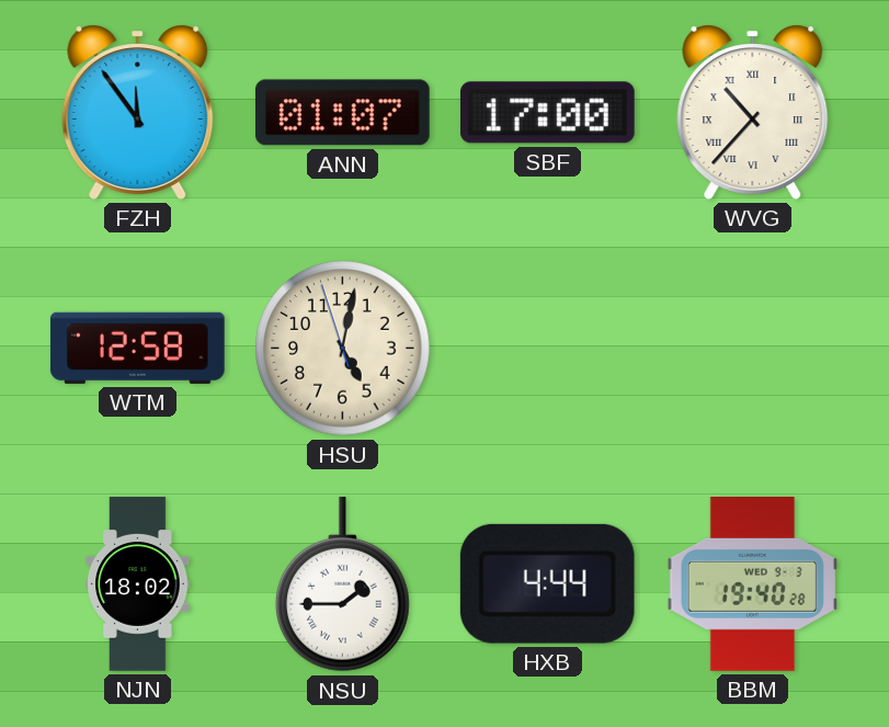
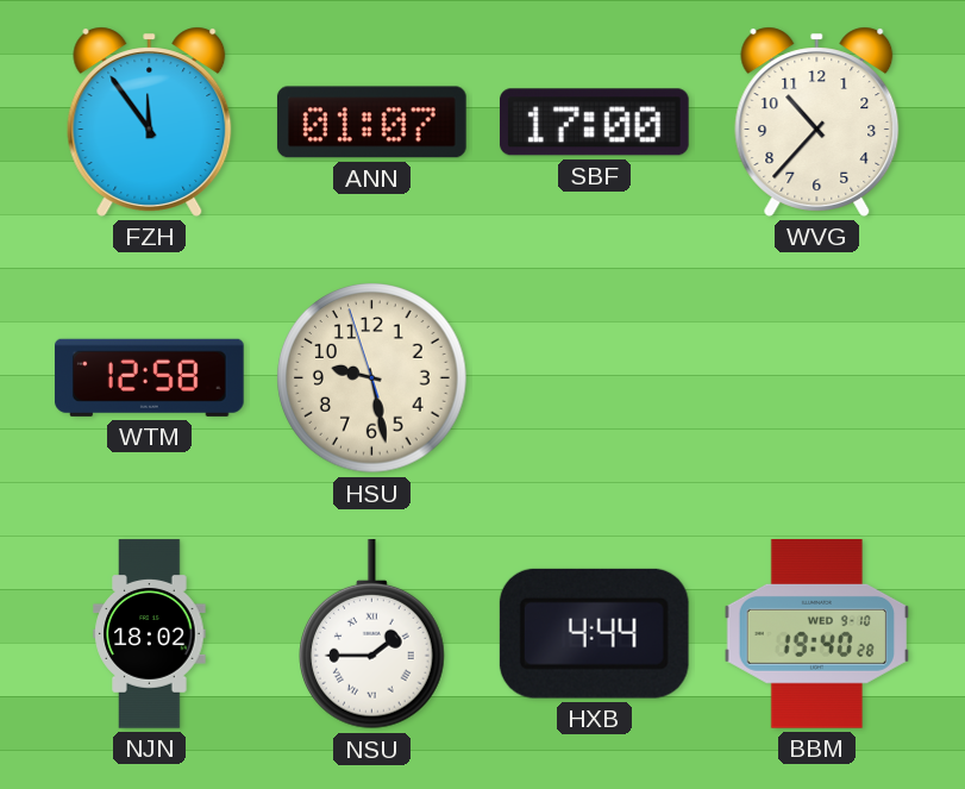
WVG numerals: Roman -> Arabic (817, 121)
HSU: 5:01 -> 9:27 (372, 378)
BBM date: WED 9-3 -> WED 9-10 (816, 634)
